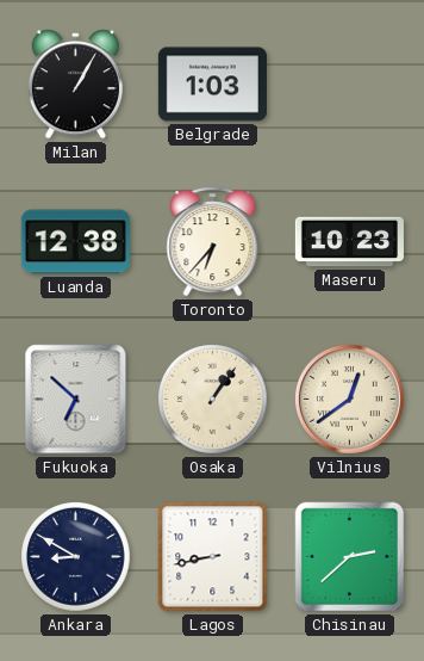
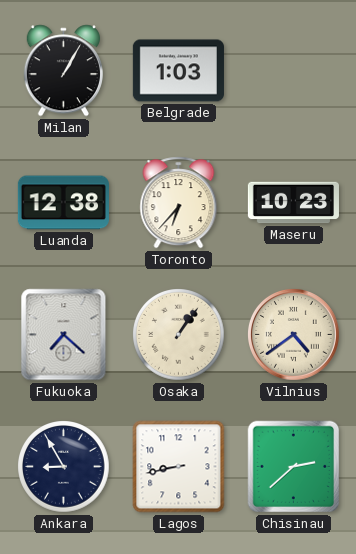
Fukuoka: 6:52 -> 7:22 (64, 335)
Vilnius: 12:39 -> 4:39 (293, 334)
Ankara: 8:50 -> 8:55 (64, 467)
